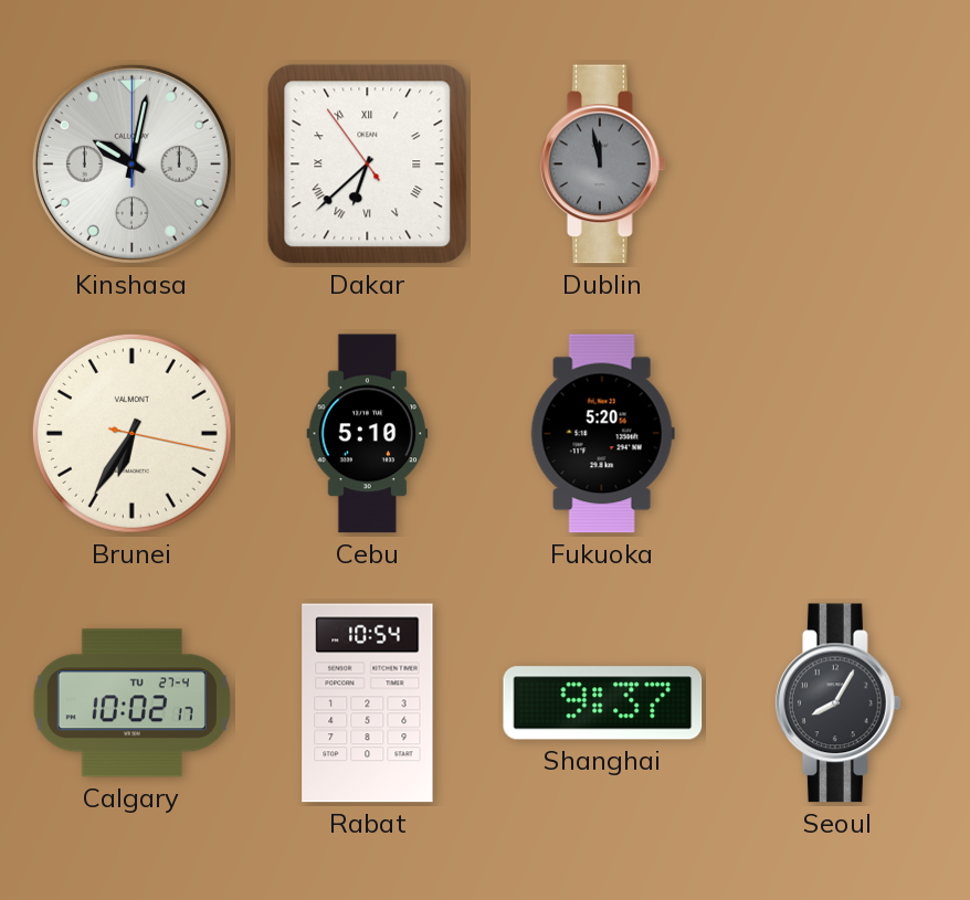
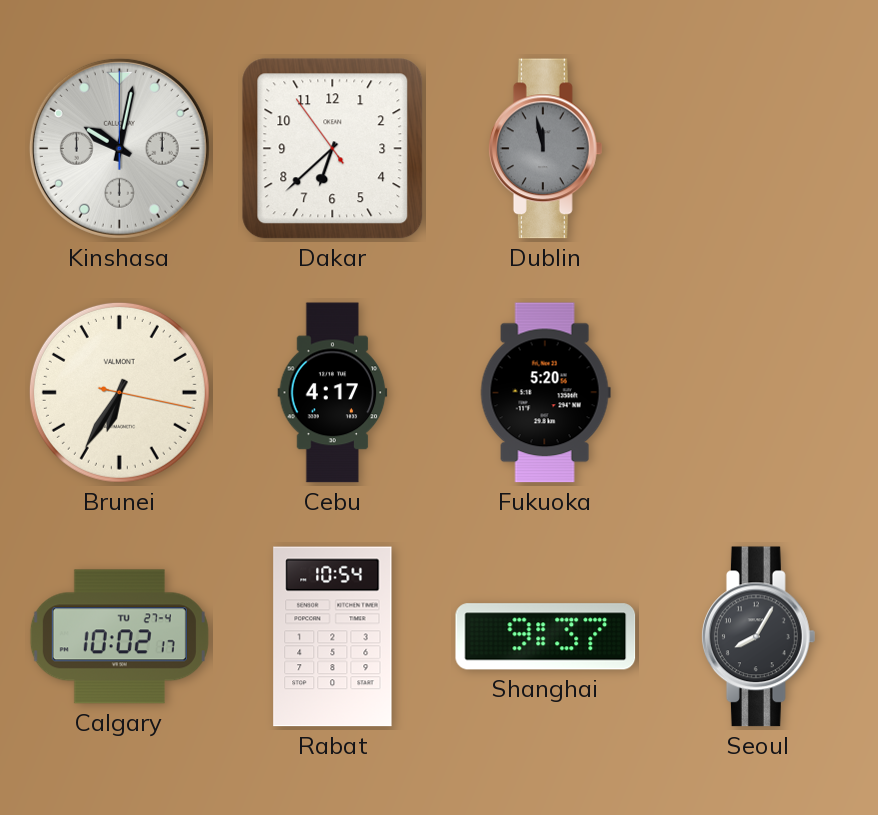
Dakar numerals: Roman -> Arabic (333, 149)
Cebu: 5:10 -> 4:17 (333, 393)
